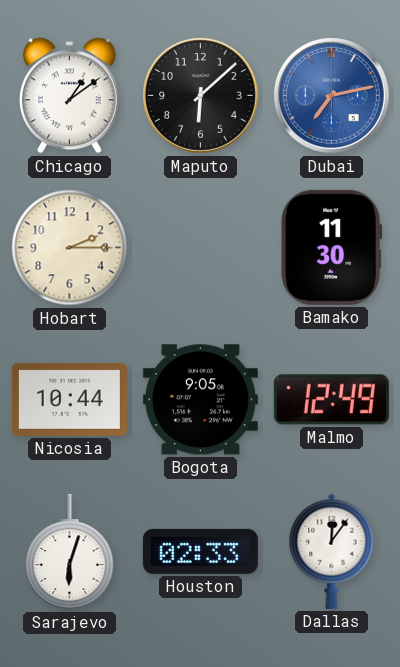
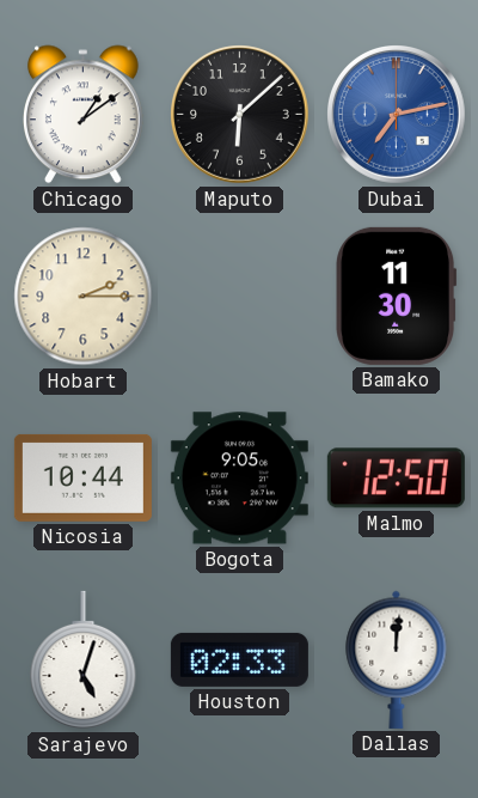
Malmo: 12:49 -> 12:50 (396, 479)
Sarajevo: 6:03 -> 5:03 (84, 660)
Dallas: 12:06 -> 12:01 (397, 659)
